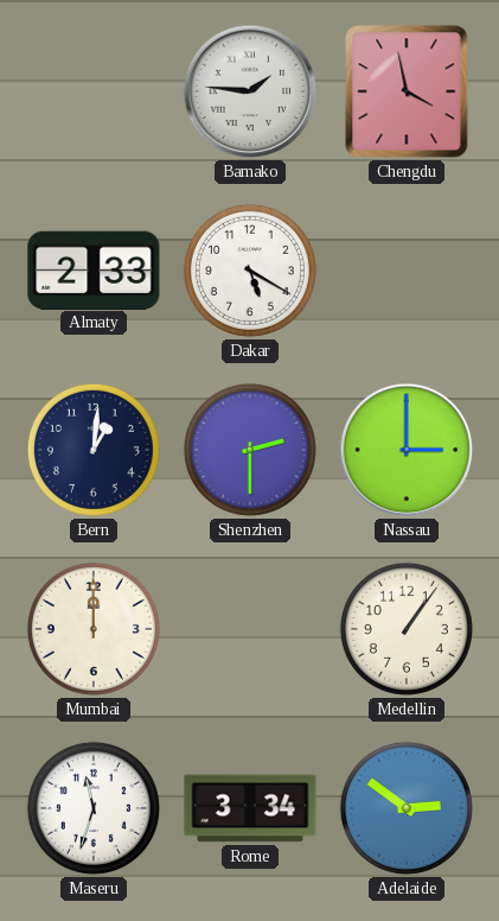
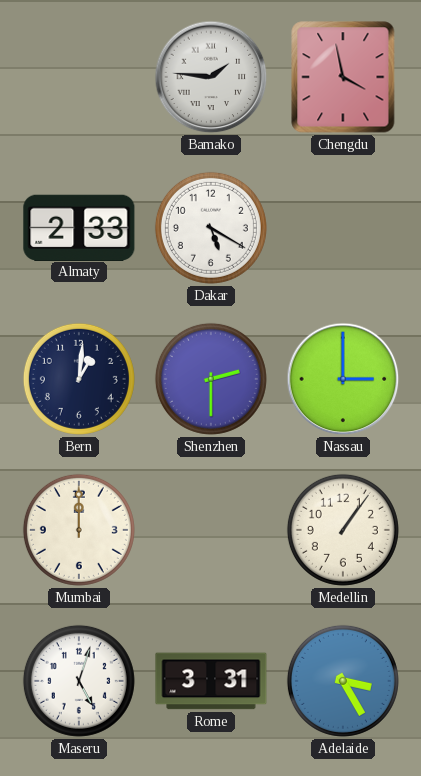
Maseru: 11:33 -> 5:03 (79, 681)
Rome: 3:34 -> 3:31 (211, 681)
Adelaide: 2:51 -> 3:25 (343, 681)
